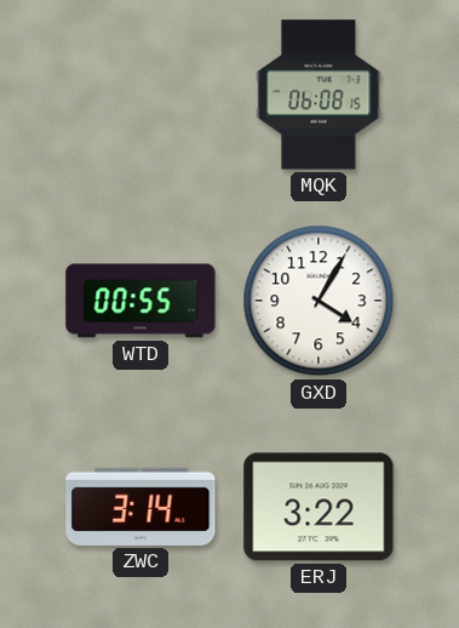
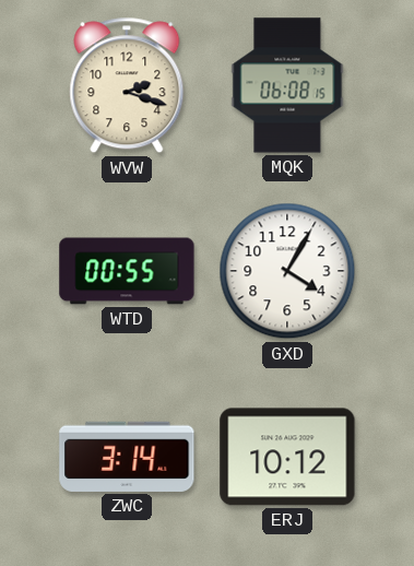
WVW: none -> 2:18 (127, 85)
ERJ: 3:22 -> 10:12 (287, 457)
